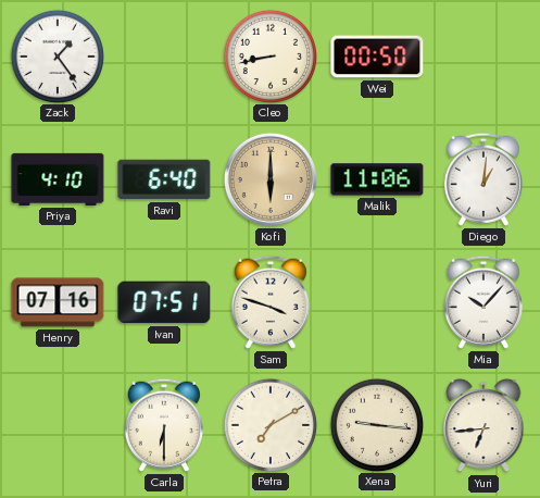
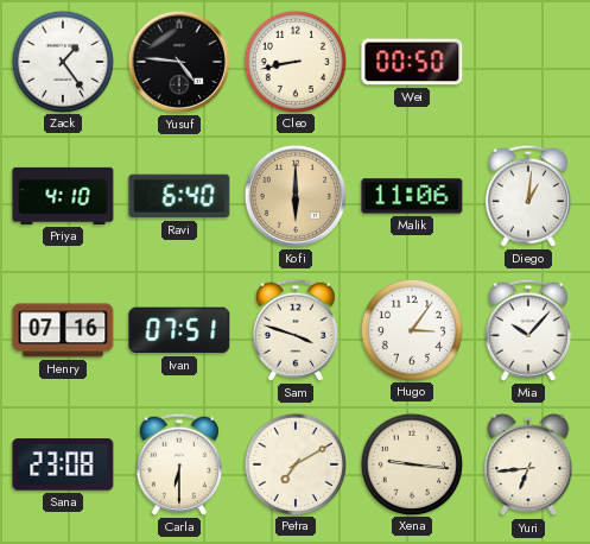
Yusuf: none -> 4:46 (179, 62)
Hugo: none -> 3:06 (411, 329)
Sana: none -> 23:08 (63, 464)
